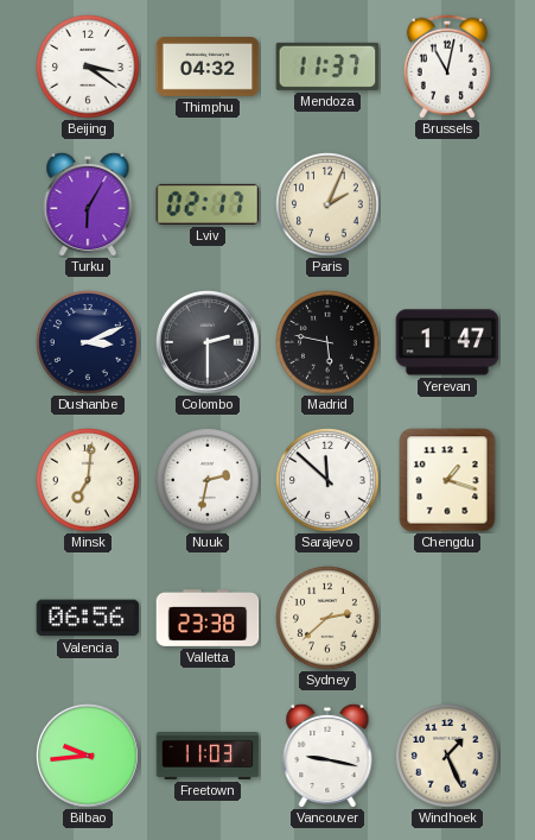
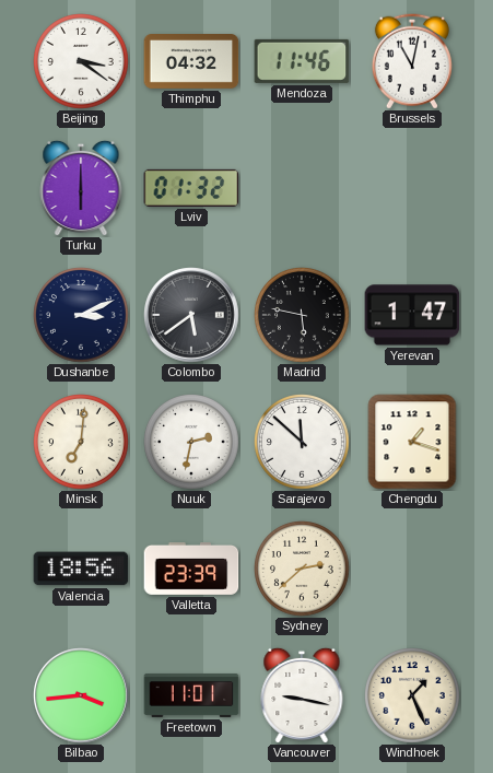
Mendoza: 11:37 -> 11:46 (302, 61)
Turku: 6:05 -> 6:00 (81, 188)
Lviv: 02:17 -> 01:32 (191, 188)
Paris: 2:04 -> none (329, 206)
Colombo: 2:30 -> 5:39 (191, 315)
Valencia: 06:56 -> 18:56 (81, 569)
Valletta: 23:38 -> 23:39 (191, 570)
Bilbao: 9:44 -> 3:44 (81, 695)
Freetown: 11:03 -> 11:01 (191, 695)
